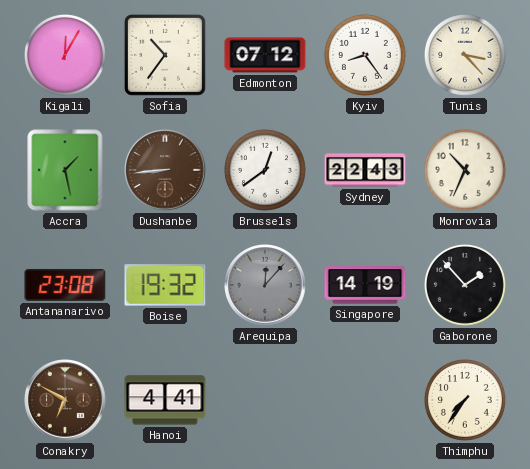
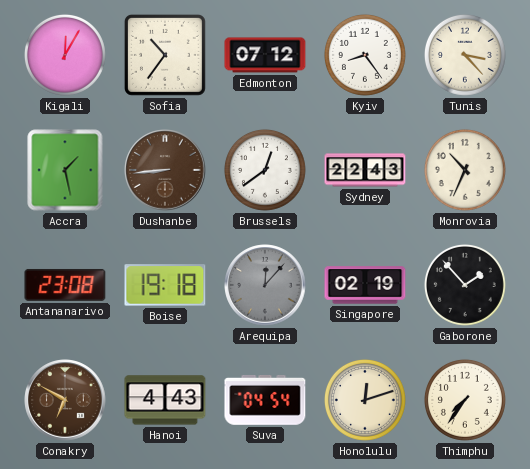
Boise: 19:32 -> 19:18 (165, 285)
Singapore: 14:19 -> 02:19 (365, 285)
Hanoi: 4:41 -> 4:43 (165, 400)
Suva: none -> 04:54 (265, 400)
Honolulu: none -> 12:12 (365, 400)
